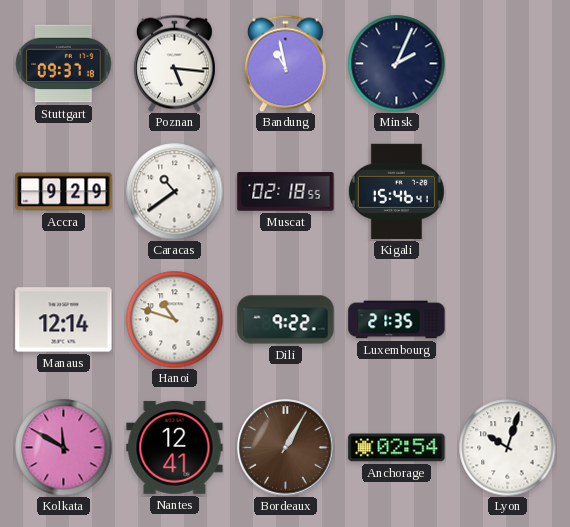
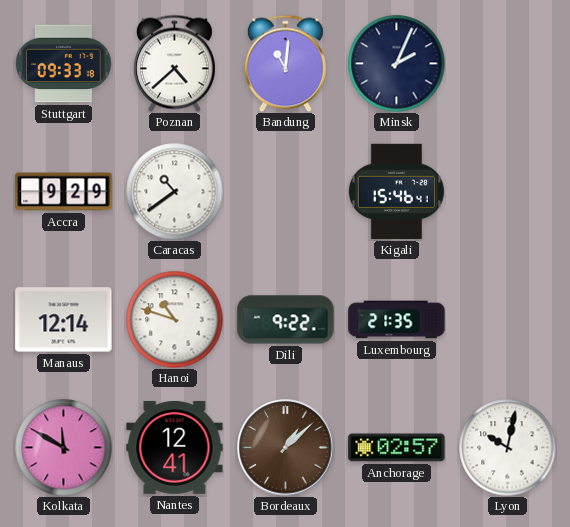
Stuttgart: 09:37 -> 09:33 (64, 64)
Poznan: 5:16 -> 4:38 (174, 63)
Bandung: 10:58 -> 11:01 (285, 63)
Muscat: 02:18 -> none (286, 192)
Bordeaux: 1:05 -> 1:08 (286, 448)
Anchorage: 02:54 -> 02:57 (397, 448)
Lyon: 10:03 -> 10:02 (507, 447)
